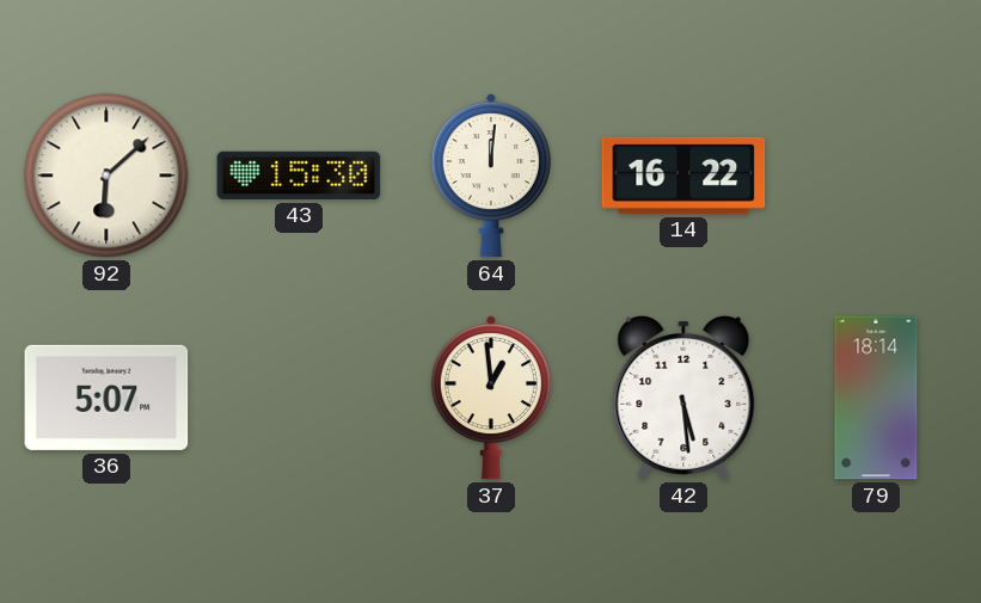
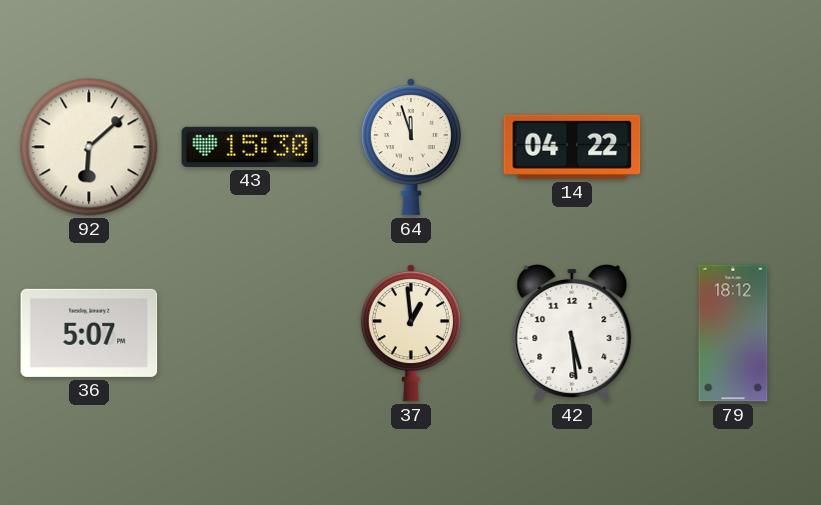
64: 12:01 -> 11:57 (411, 147)
14: 16:22 -> 04:22 (572, 147)
79: 18:14 -> 18:12 (733, 333)
